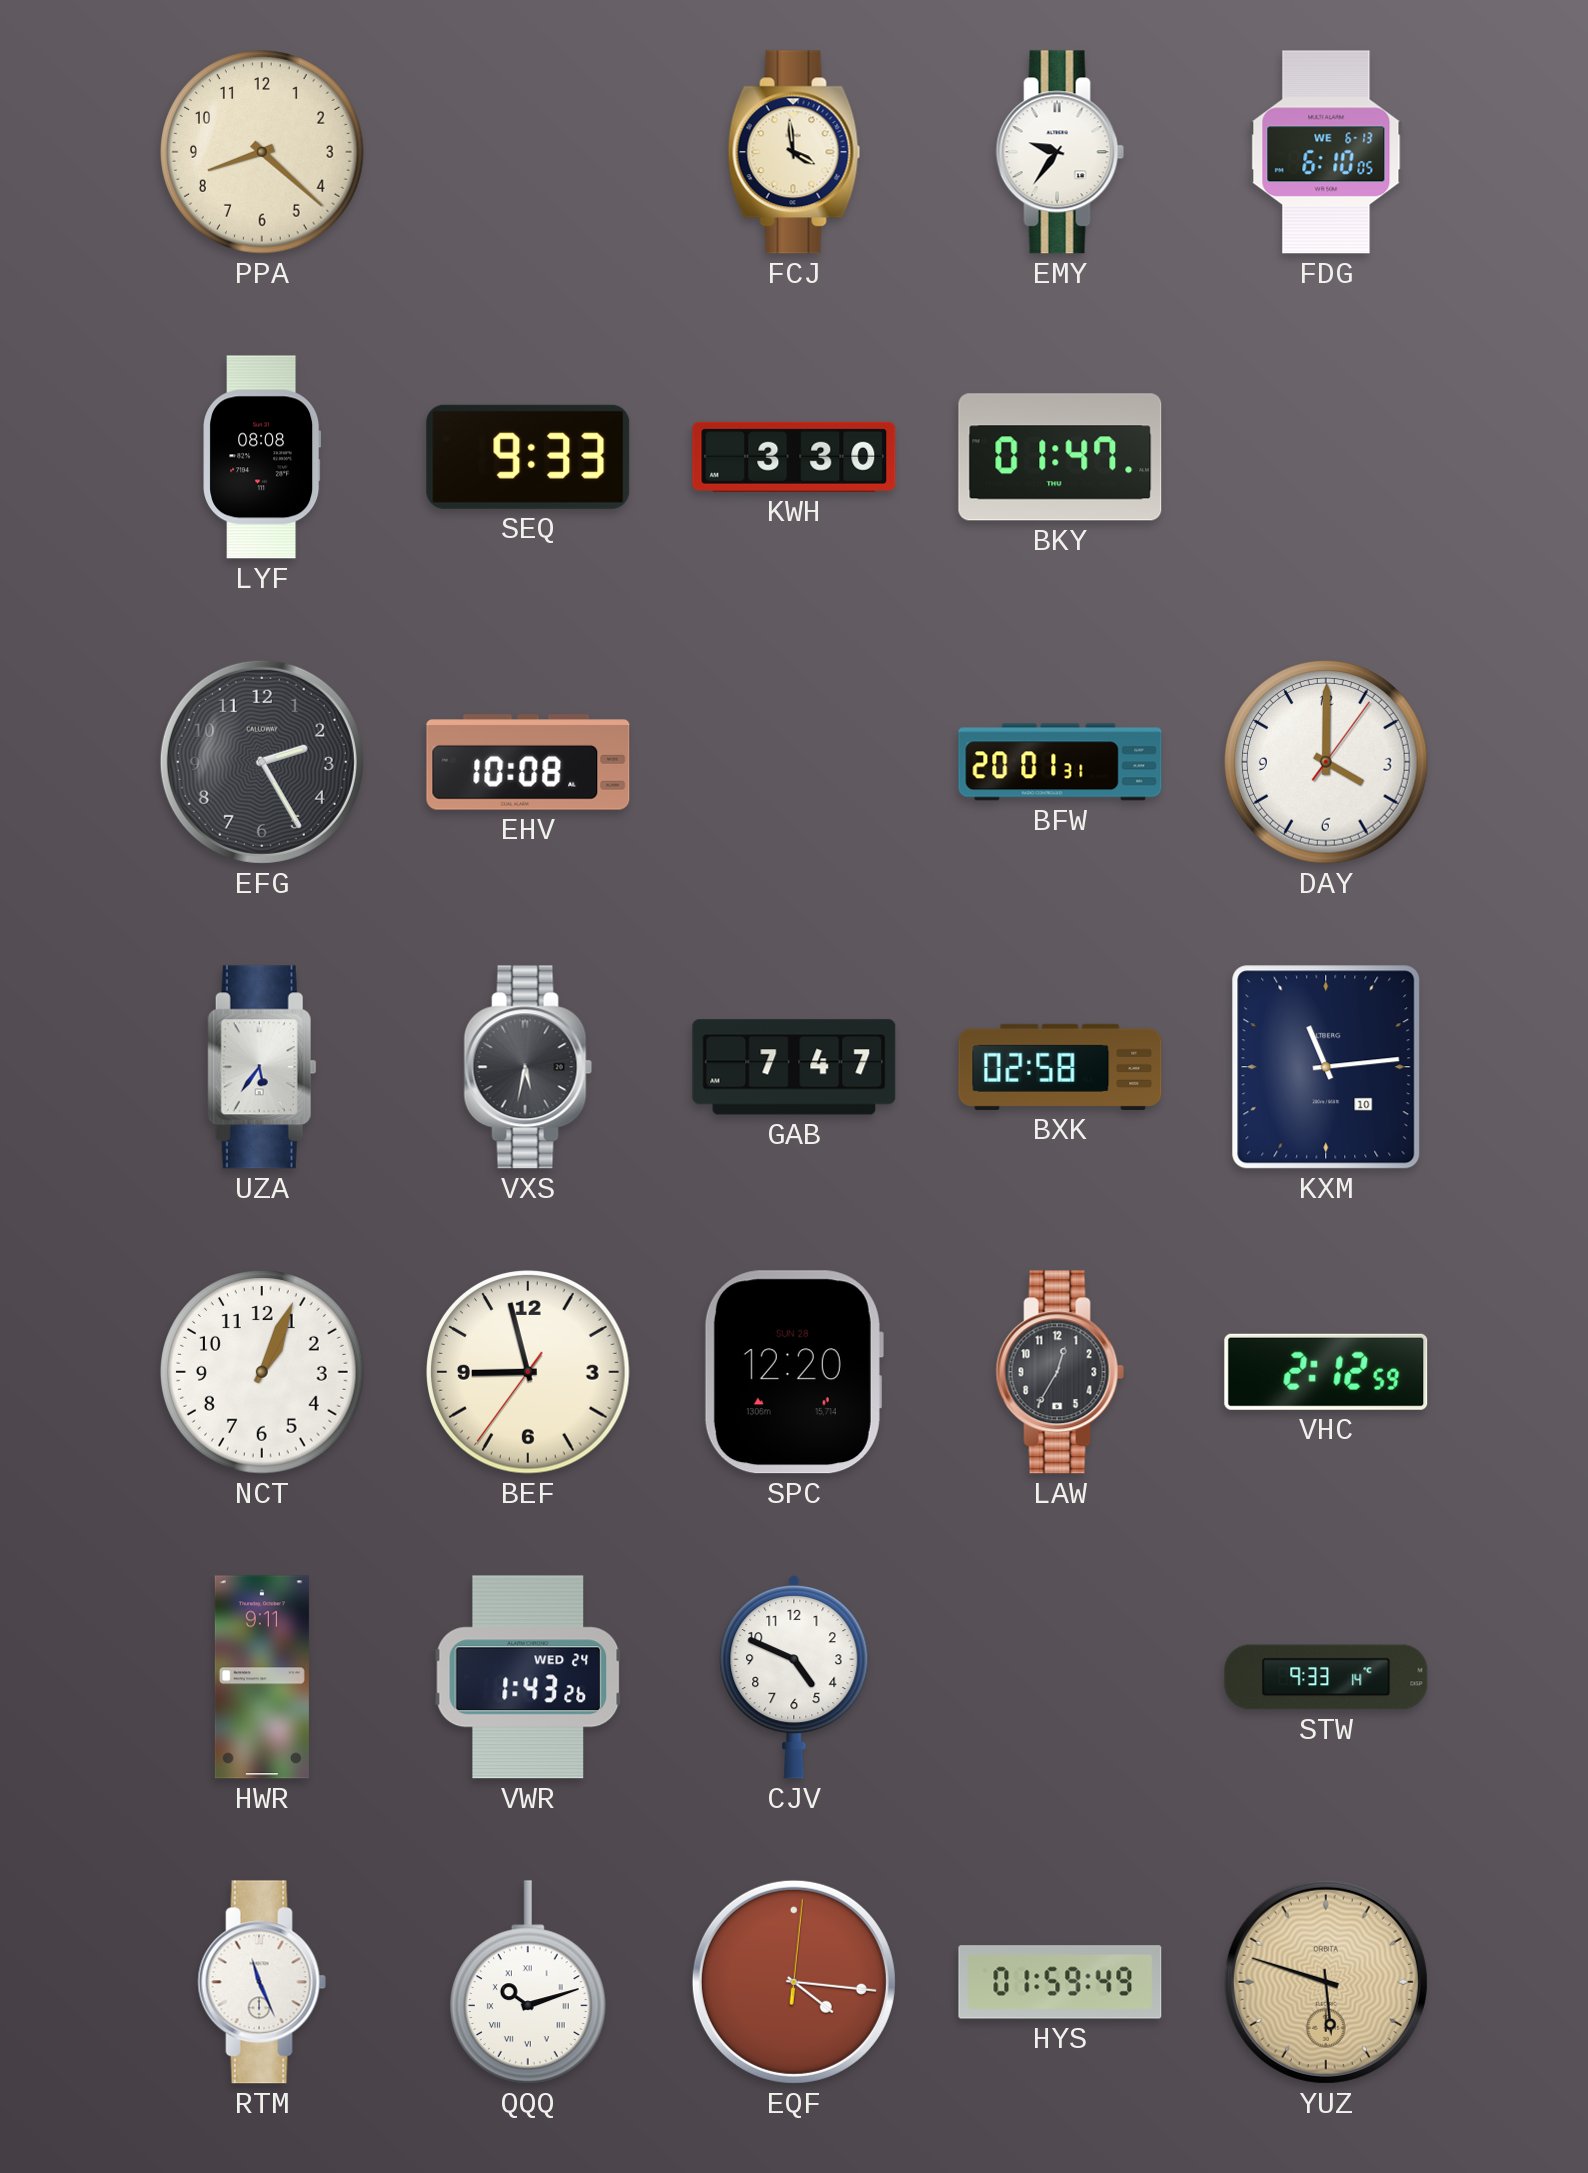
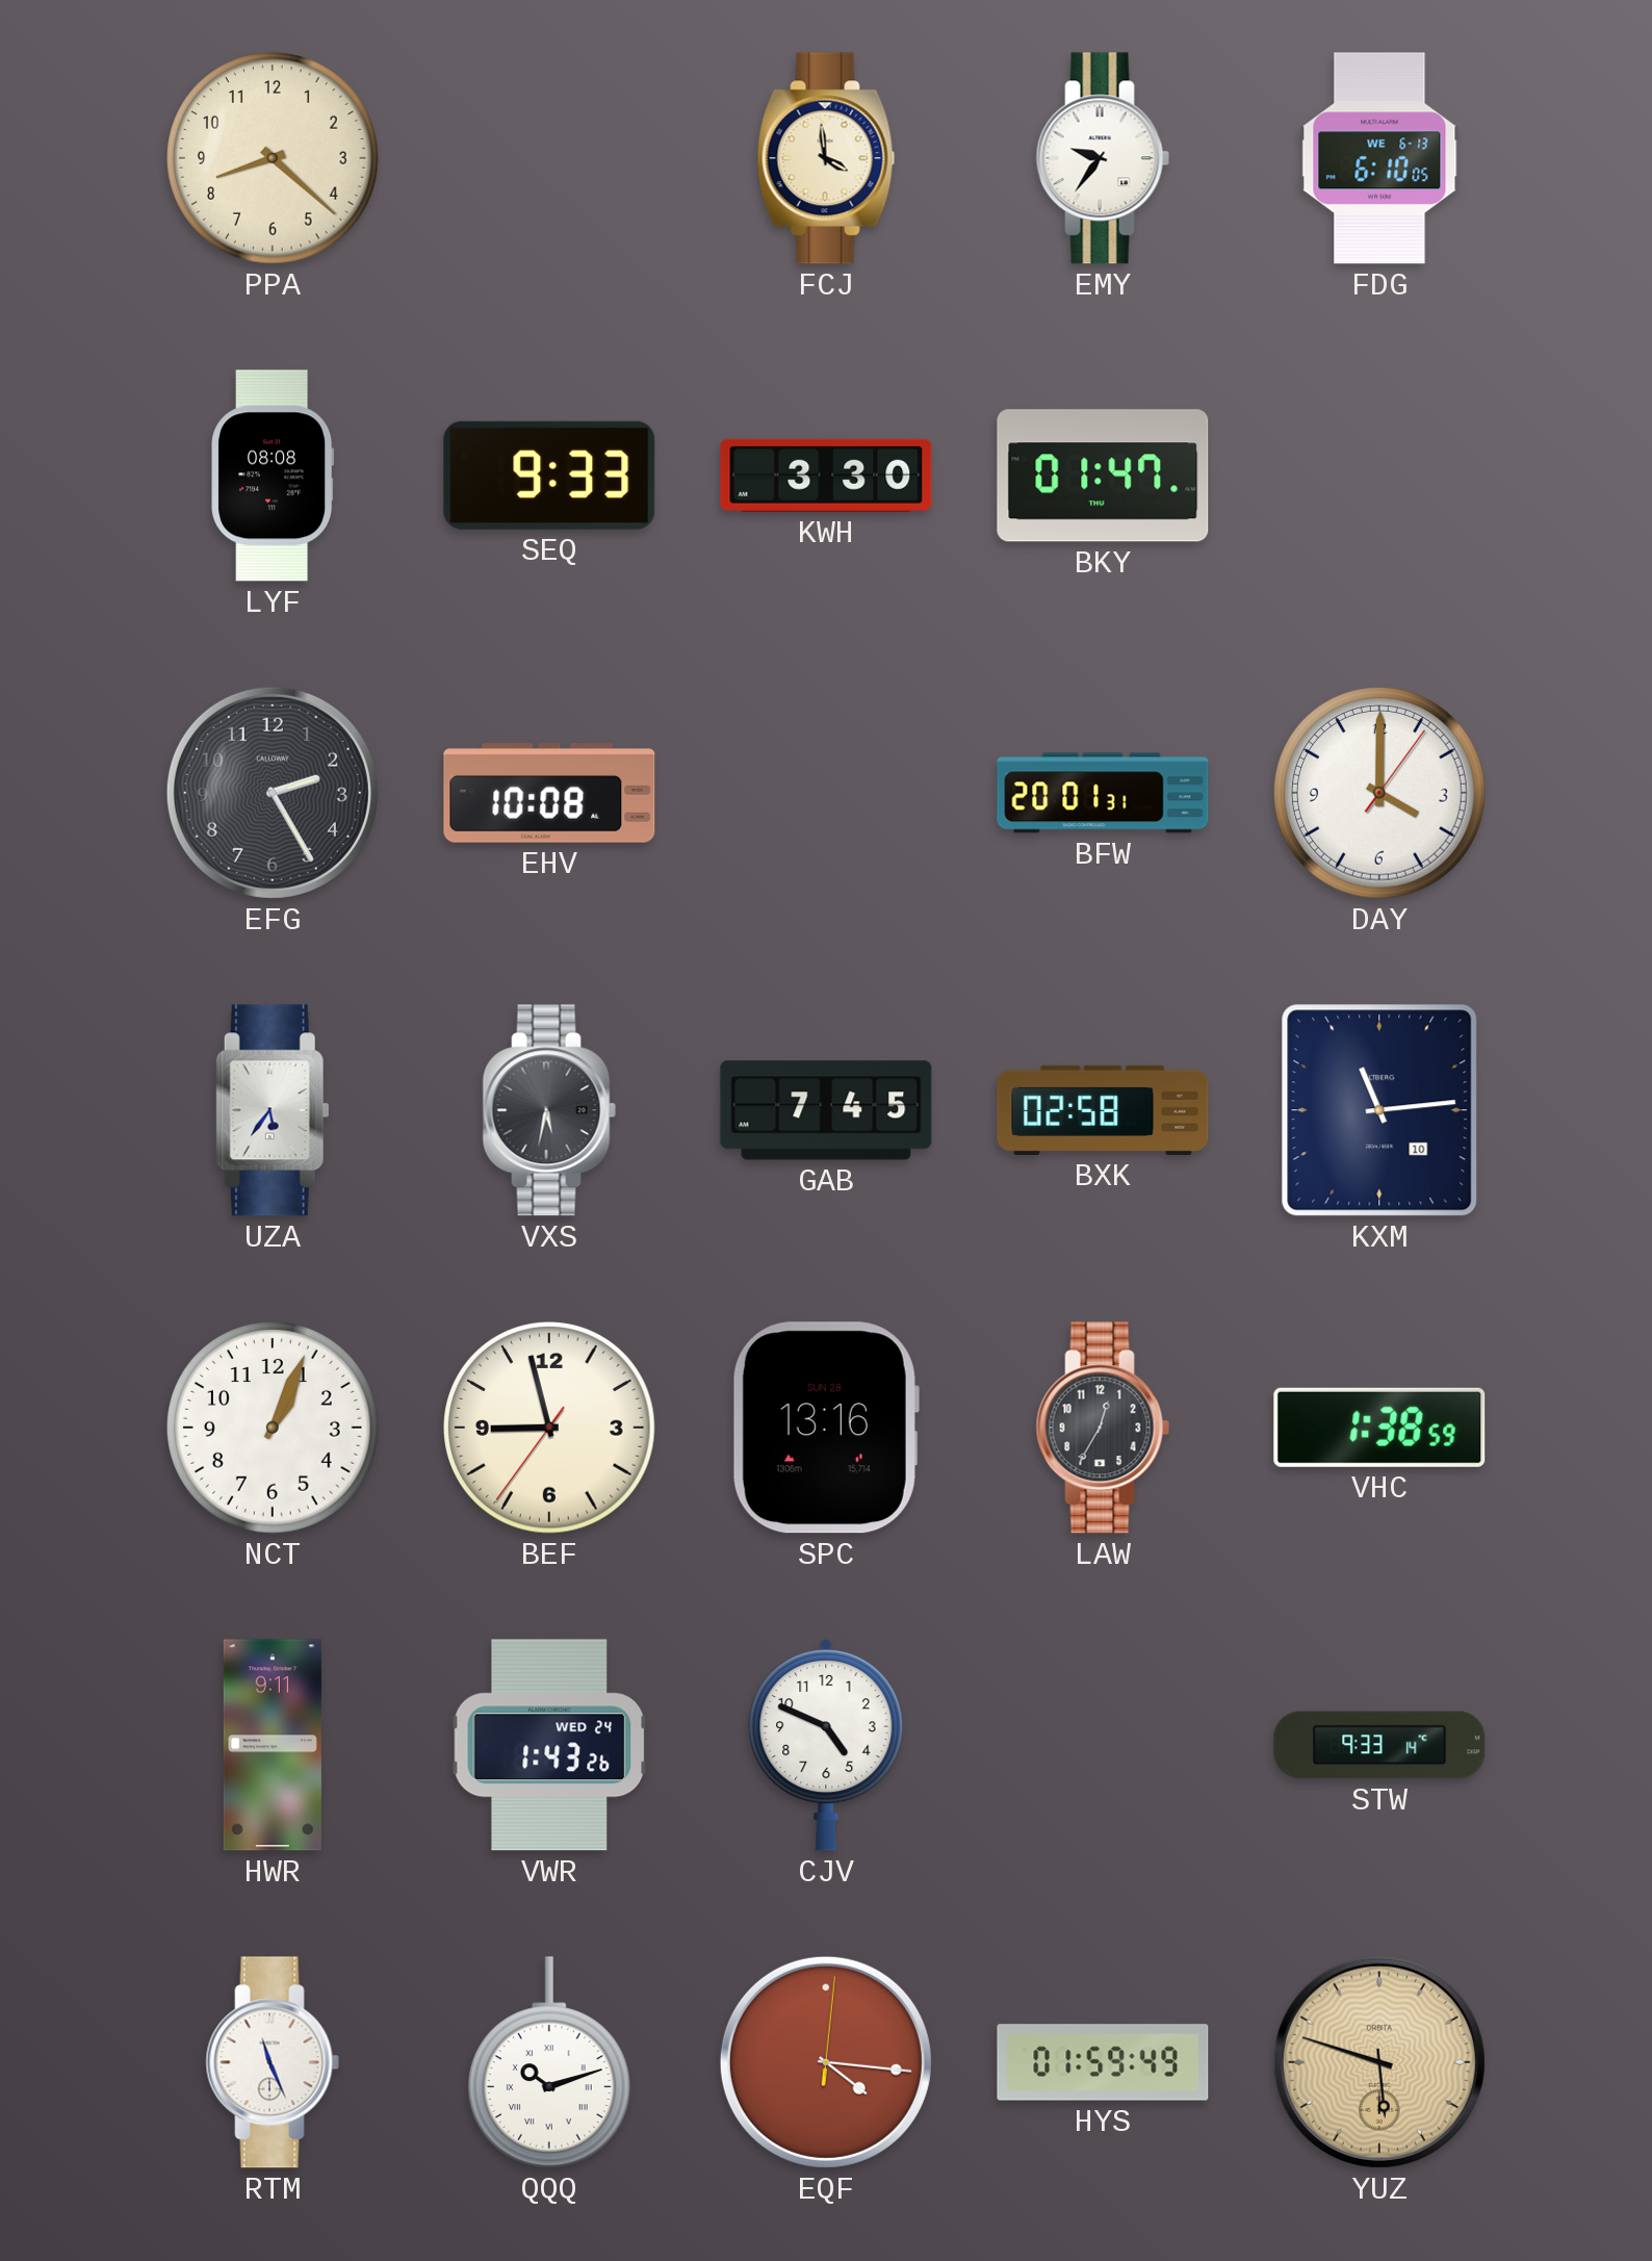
GAB: 7:47 -> 7:45 (826, 1110)
SPC: 12:20 -> 13:16 (825, 1428)
VHC: 2:12 -> 1:38 (1379, 1428)
